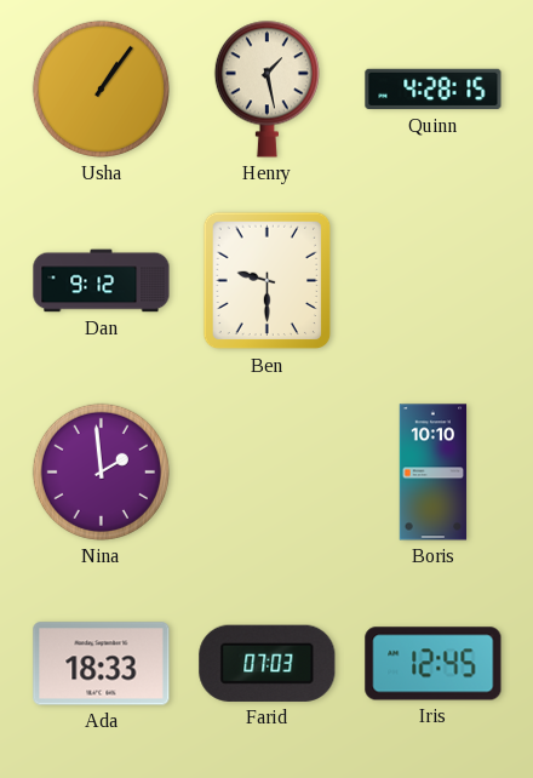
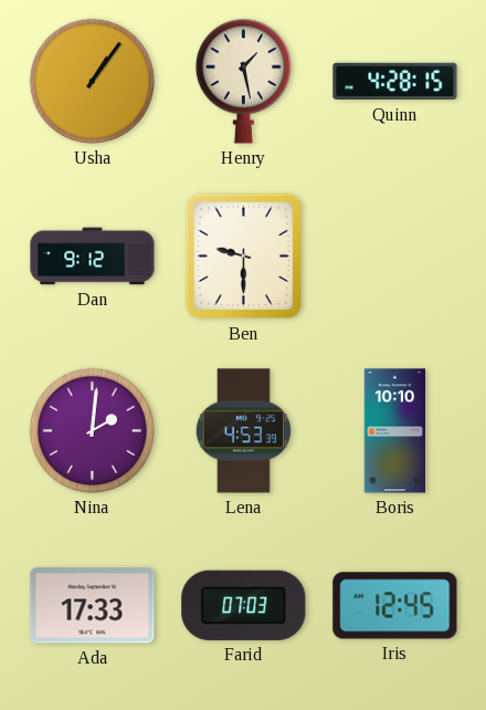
Nina: 1:59 -> 2:01 (92, 430)
Lena: none -> 4:53 (243, 431)
Ada: 18:33 -> 17:33 (93, 606)
